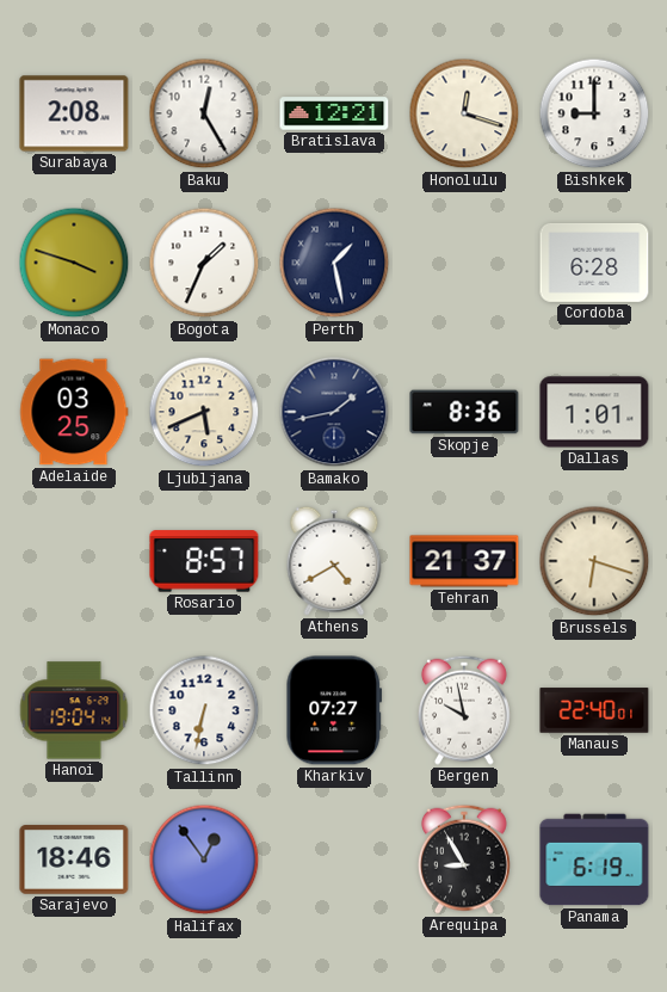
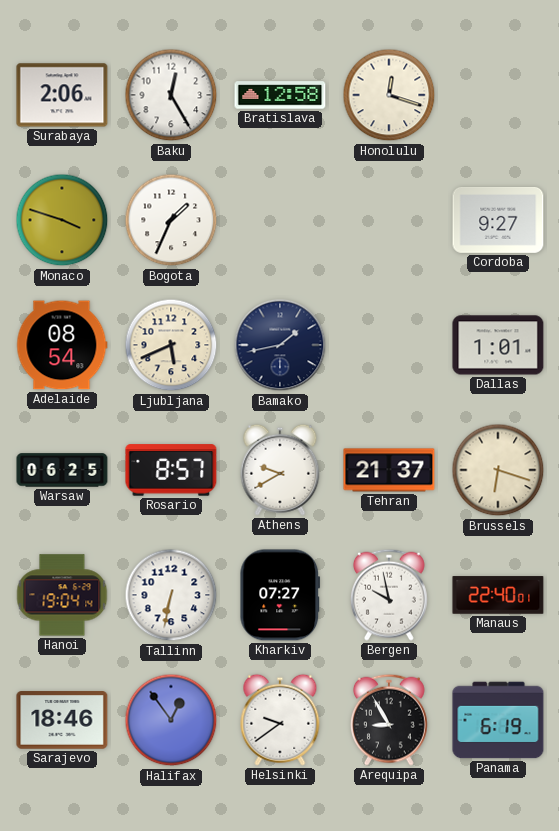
Surabaya: 2:08 -> 2:06 (62, 95)
Bratislava: 12:21 -> 12:58 (280, 95)
Bishkek: 9:00 -> none (594, 113)
Perth: 1:28 -> none (334, 263)
Cordoba: 6:28 -> 9:27 (498, 220)
Adelaide: 03:25 -> 08:54 (62, 345)
Skopje: 8:36 -> none (464, 412)
Warsaw: none -> 06:25 (62, 470)
Athens: 4:40 -> 9:40 (280, 470)
Helsinki: none -> 9:39 (280, 720)
